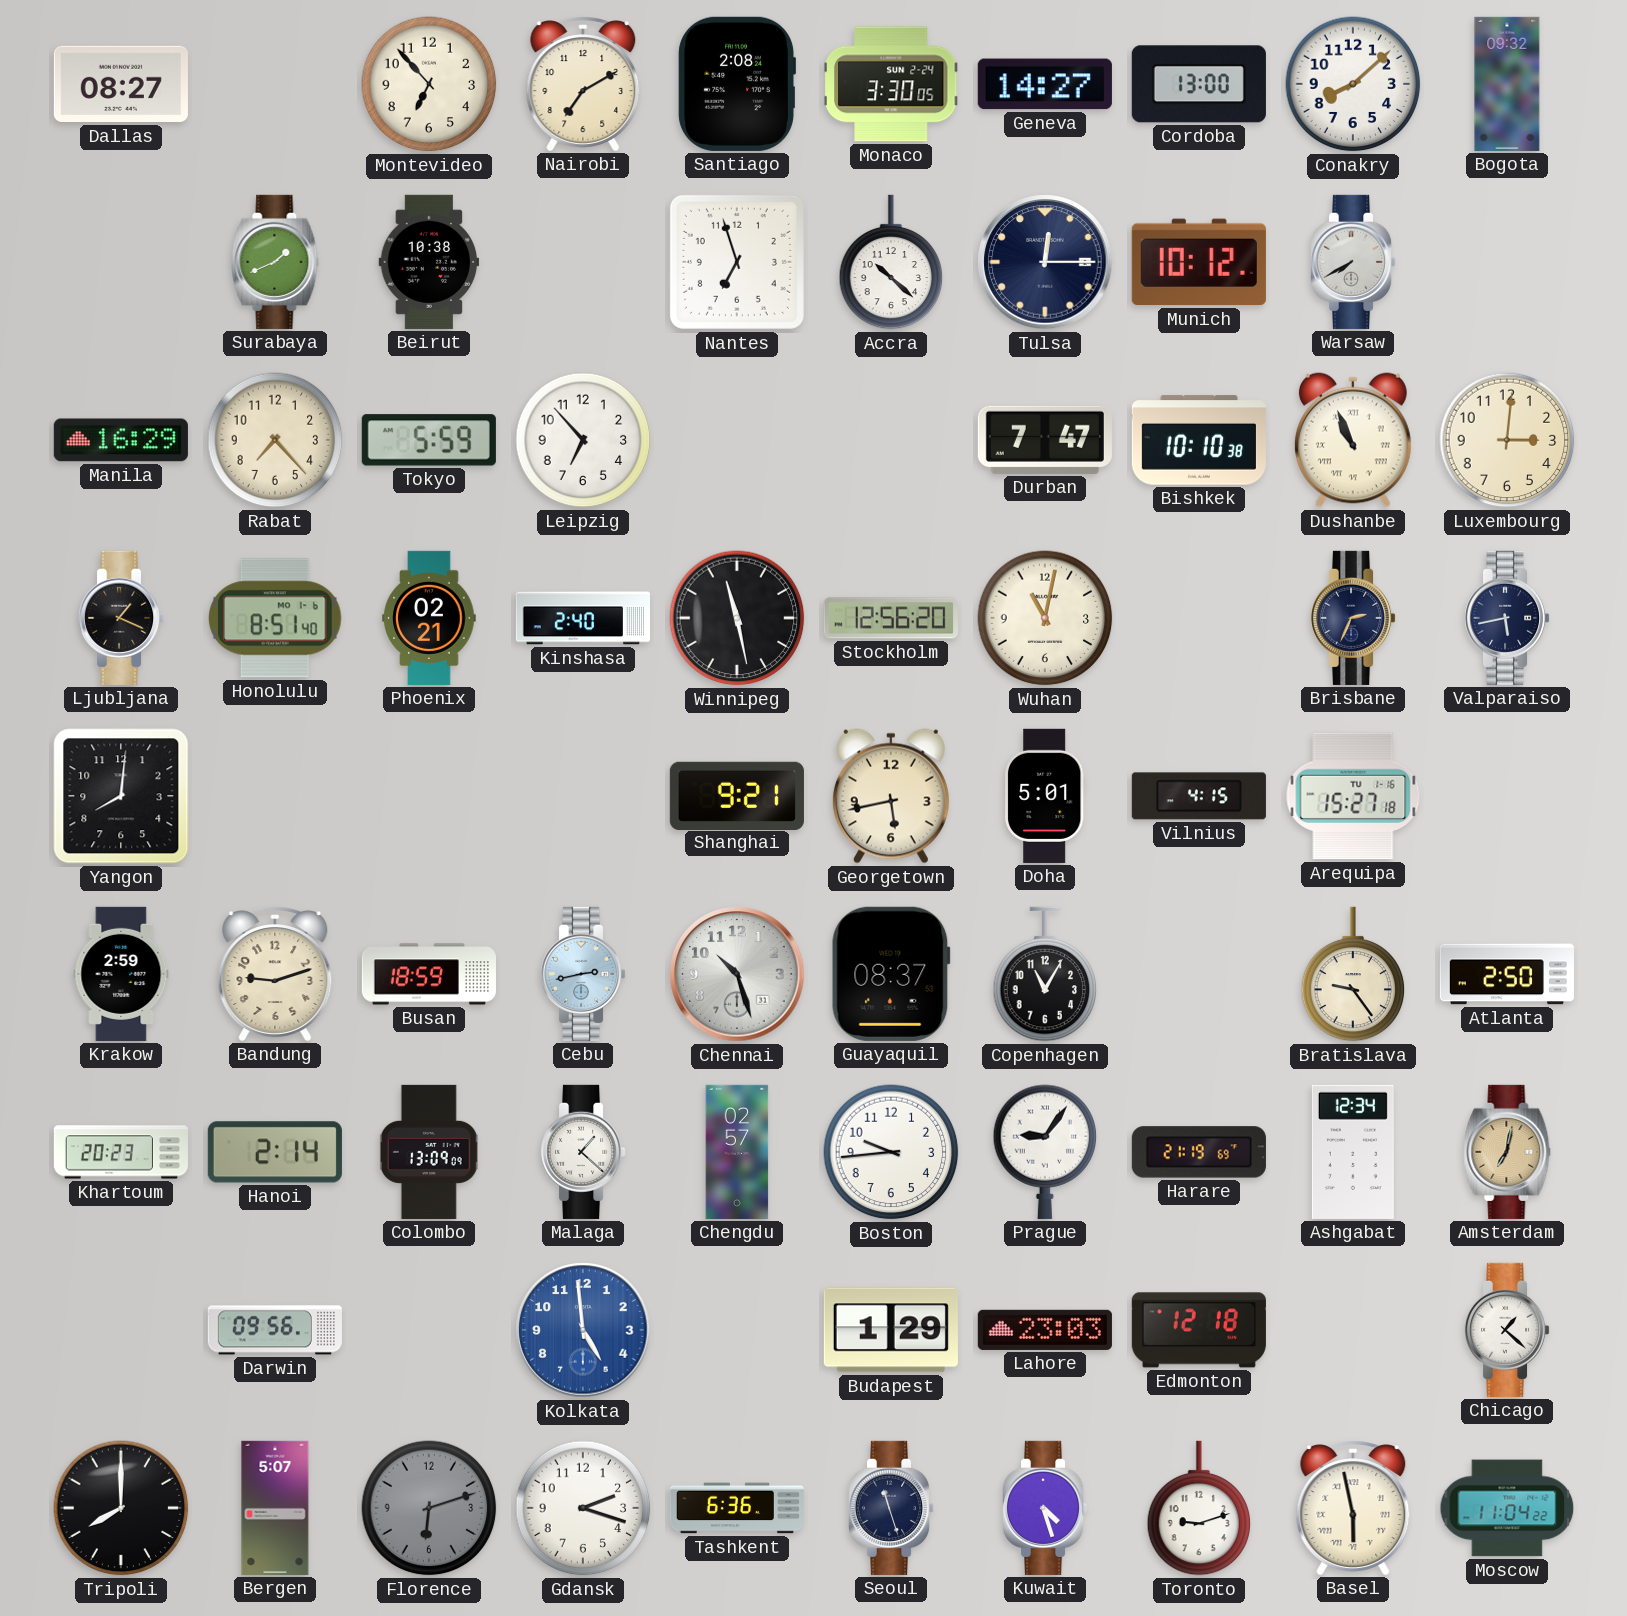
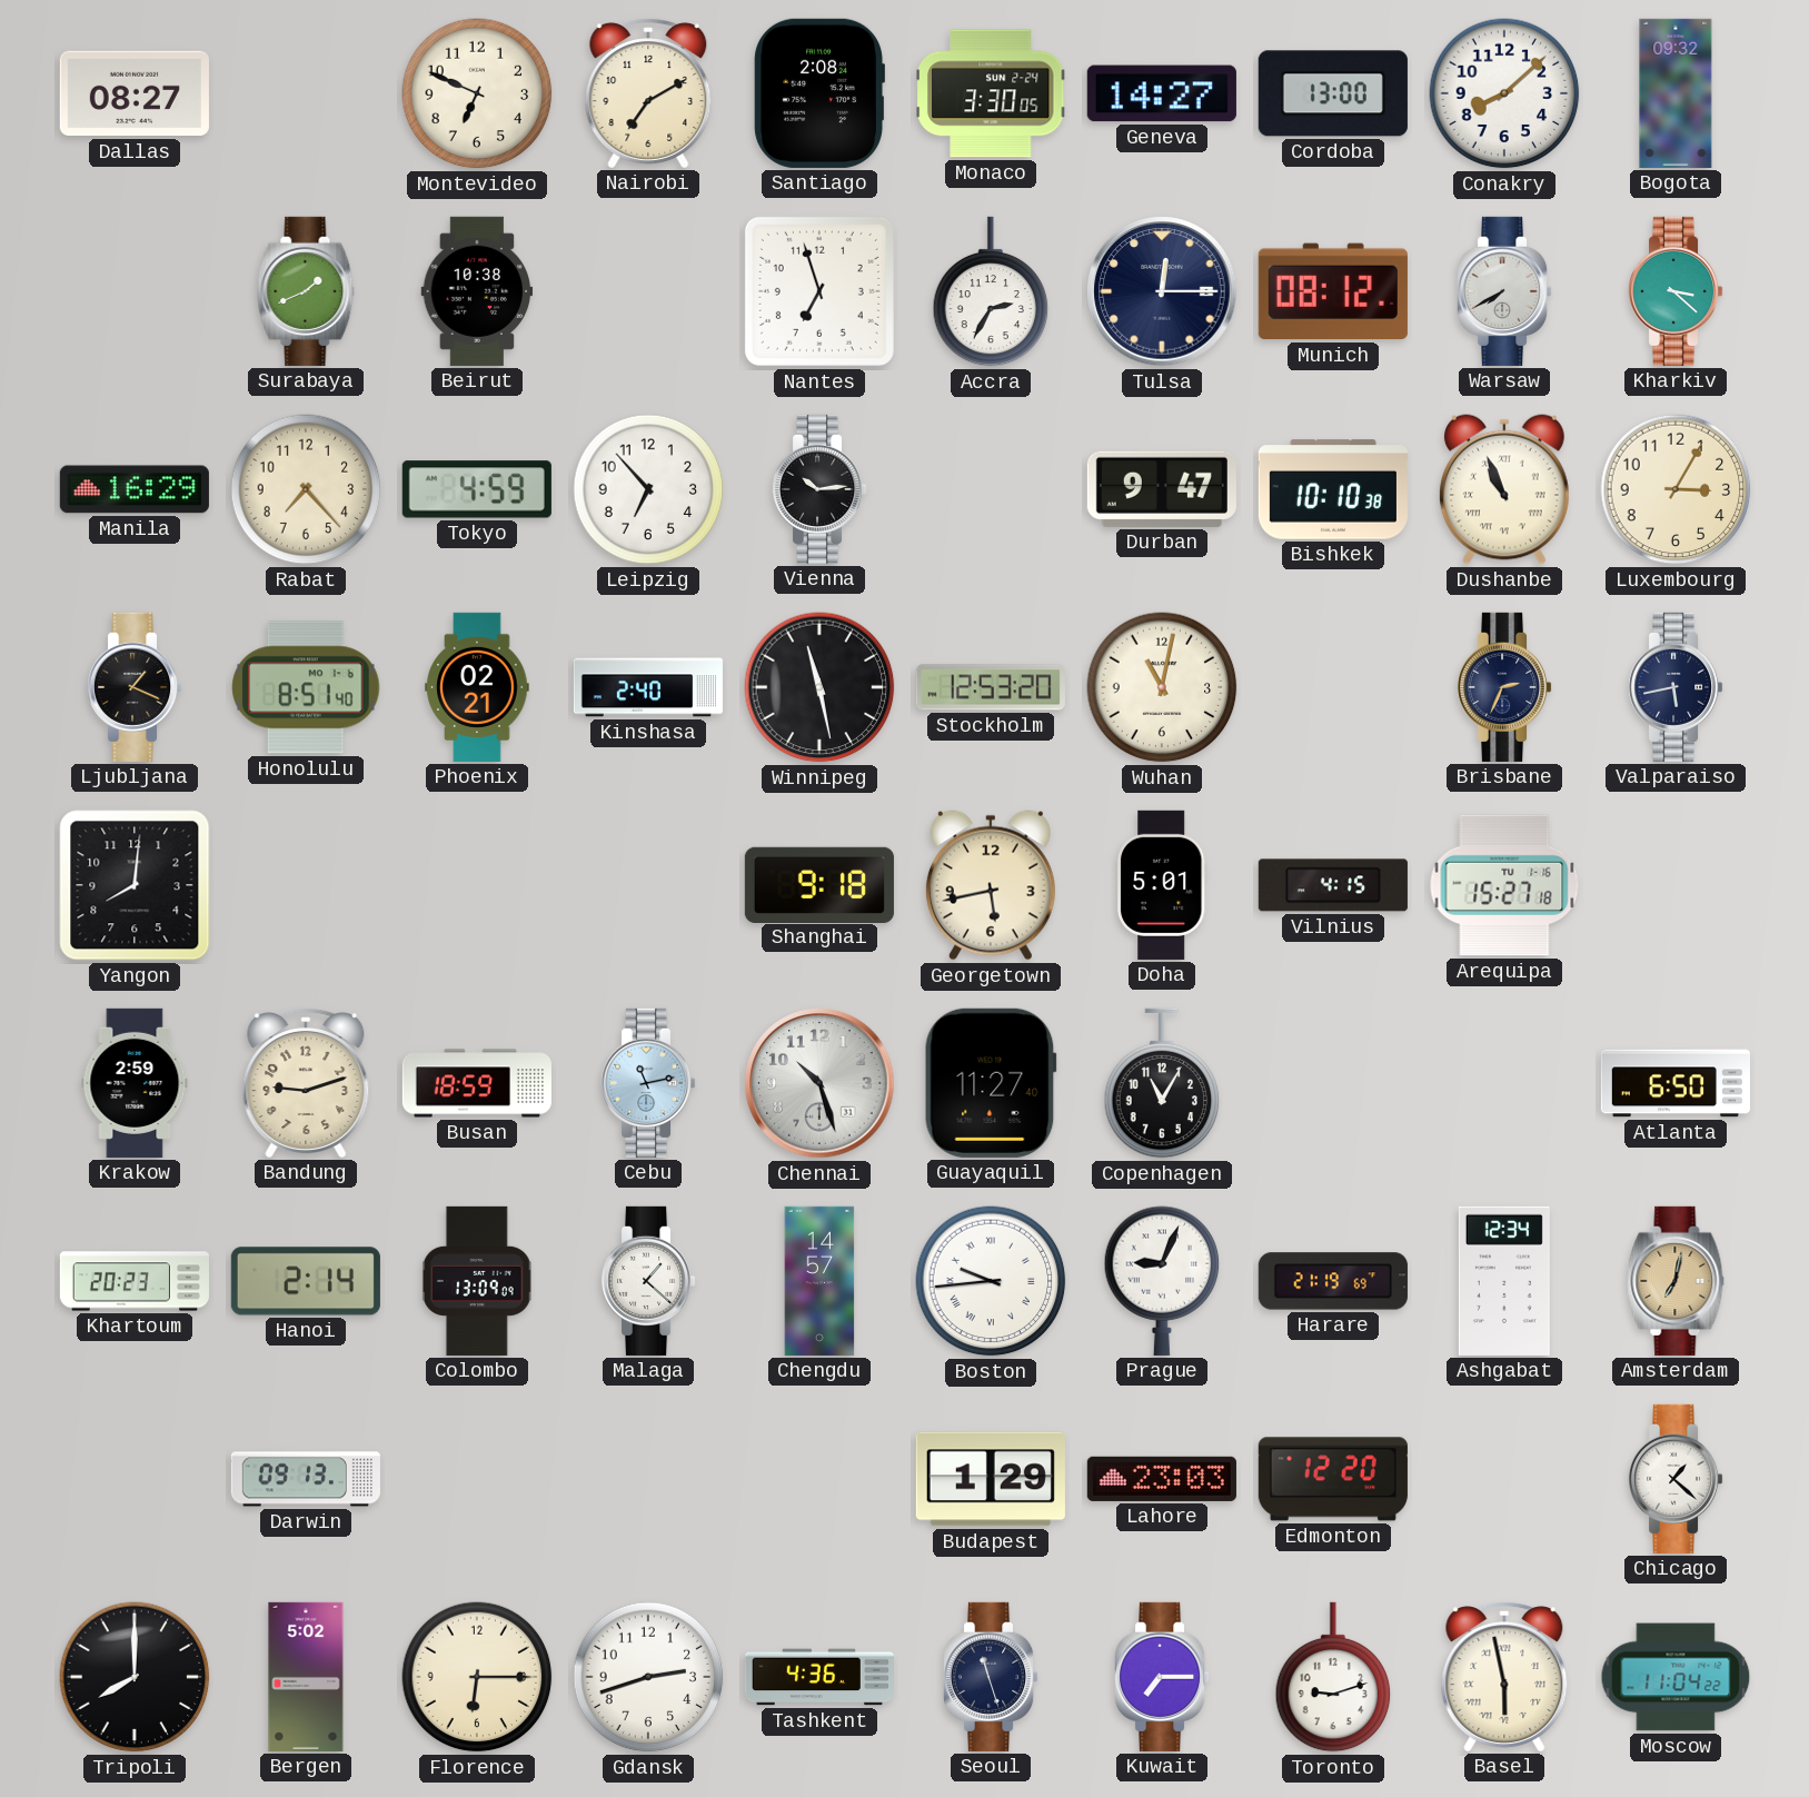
Montevideo: 6:53 -> 6:49 (477, 93)
Accra: 10:22 -> 2:35 (991, 291)
Munich: 10:12 -> 08:12 (1333, 291)
Kharkiv: none -> 3:22 (1677, 291)
Tokyo: 5:59 -> 4:59 (477, 489)
Vienna: none -> 10:14 (821, 489)
Durban: 7:47 -> 9:47 (1162, 489)
Luxembourg: 3:01 -> 3:05 (1676, 489)
Stockholm: 12:56 -> 12:53 (991, 687)
Shanghai: 9:21 -> 9:18 (819, 884)
Cebu: 2:43 -> 11:13 (649, 1083)
Guayaquil: 08:37 -> 11:27 (991, 1083)
Bratislava: 9:24 -> none (1353, 974)
Atlanta: 2:50 -> 6:50 (1676, 1083)
Chengdu: 02:57 -> 14:57 (819, 1281)
Boston numerals: Arabic -> Roman (991, 1281)
Prague: 9:06 -> 9:04 (1162, 1281)
Darwin: 09:56 -> 09:13 (306, 1479)
Kolkata: 4:59 -> none (583, 1330)
Edmonton: 12:18 -> 12:20 (1333, 1479)
Bergen: 5:07 -> 5:02 (306, 1677)
Florence: 6:12 -> 6:15 (477, 1677)
Florence dial: grey -> cream (477, 1677)
Gdansk: 2:18 -> 2:42 (648, 1677)
Tashkent: 6:36 -> 4:36 (819, 1677)
Kuwait: 4:27 -> 7:15 (1163, 1677)
